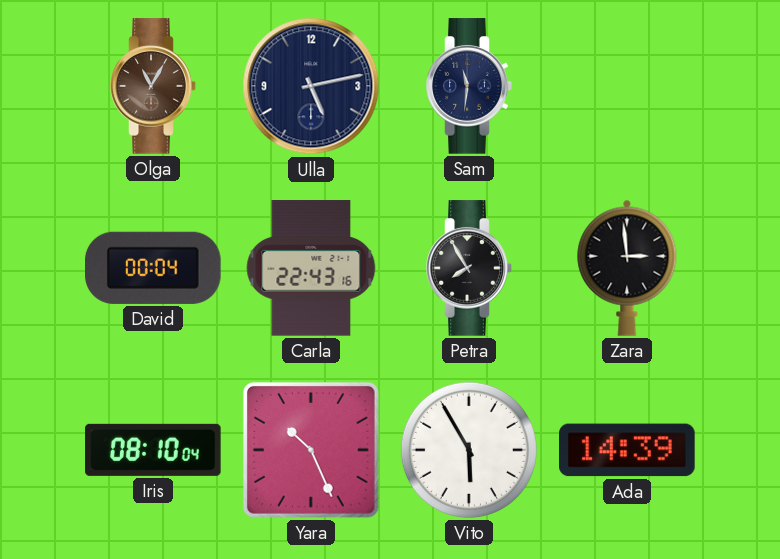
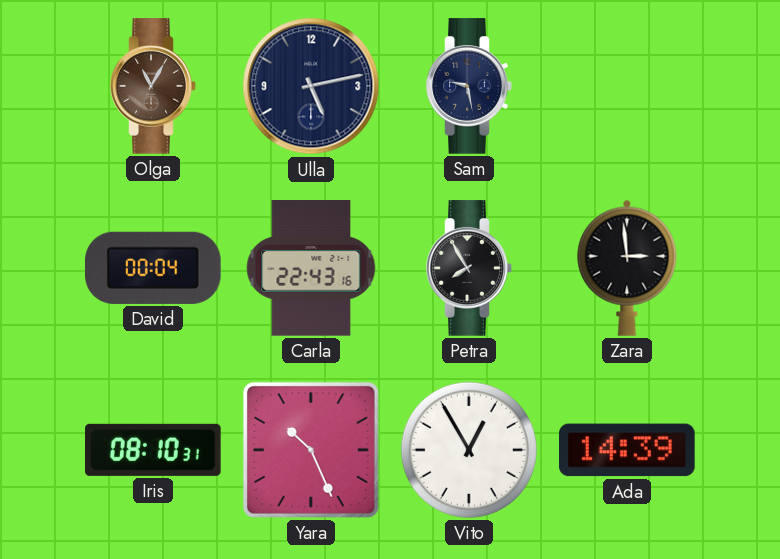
Sam: 11:31 -> 9:28 (469, 86)
Iris: 08:10:04 -> 08:10:31 (153, 450)
Vito: 5:55 -> 12:55 (469, 450)
